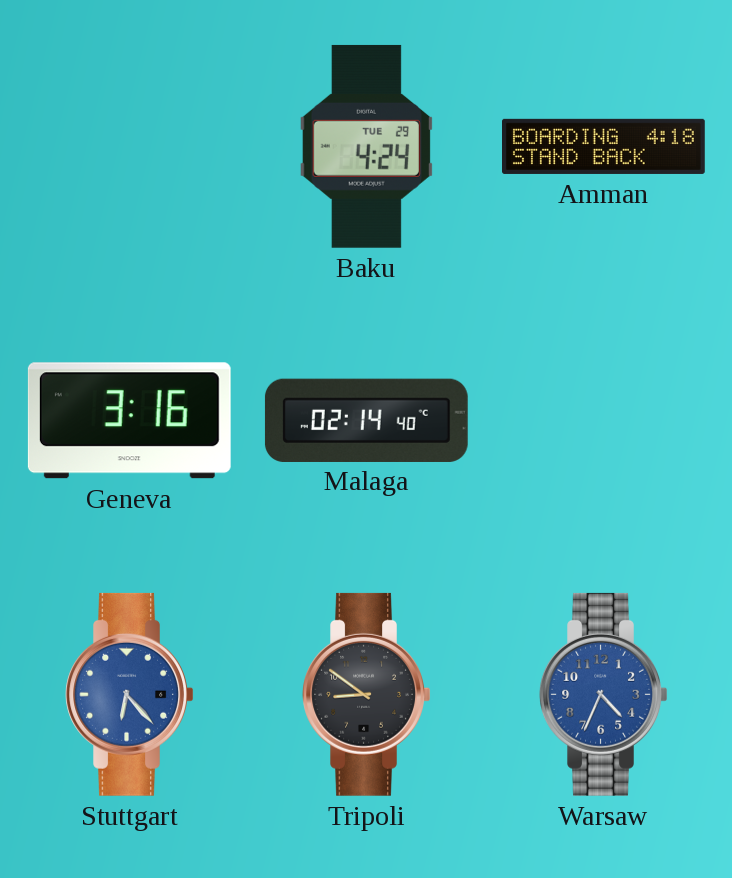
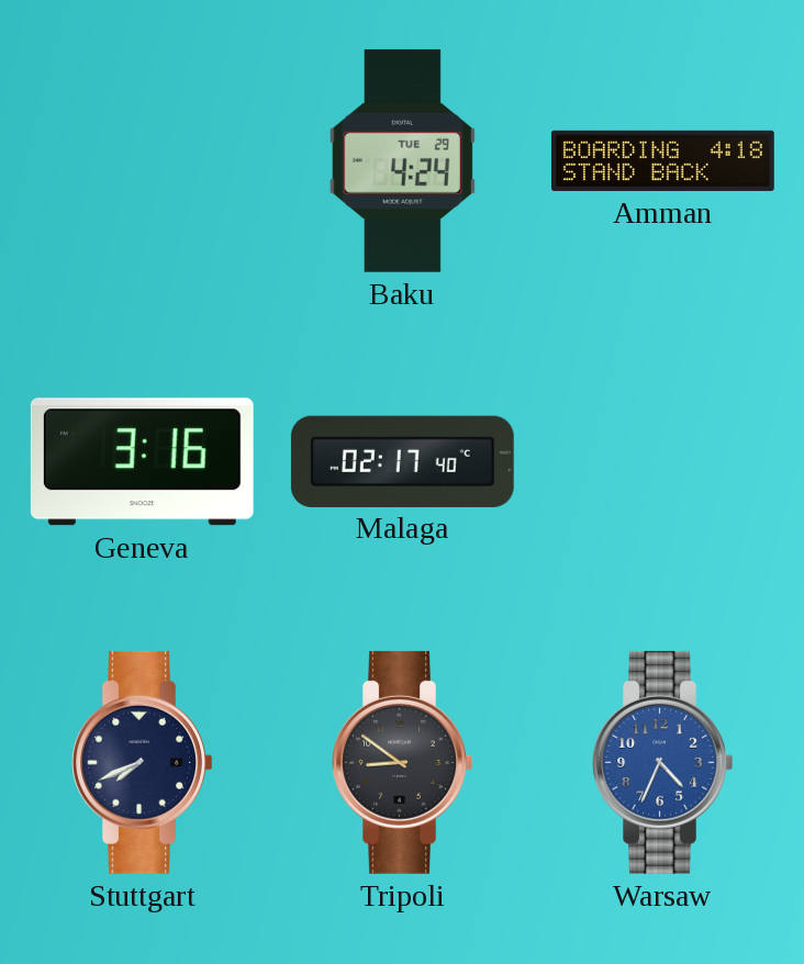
Malaga: 02:14 -> 02:17 (402, 461)
Stuttgart: 6:23 -> 7:41 (143, 762)
Stuttgart dial: blue -> navy (143, 762)
